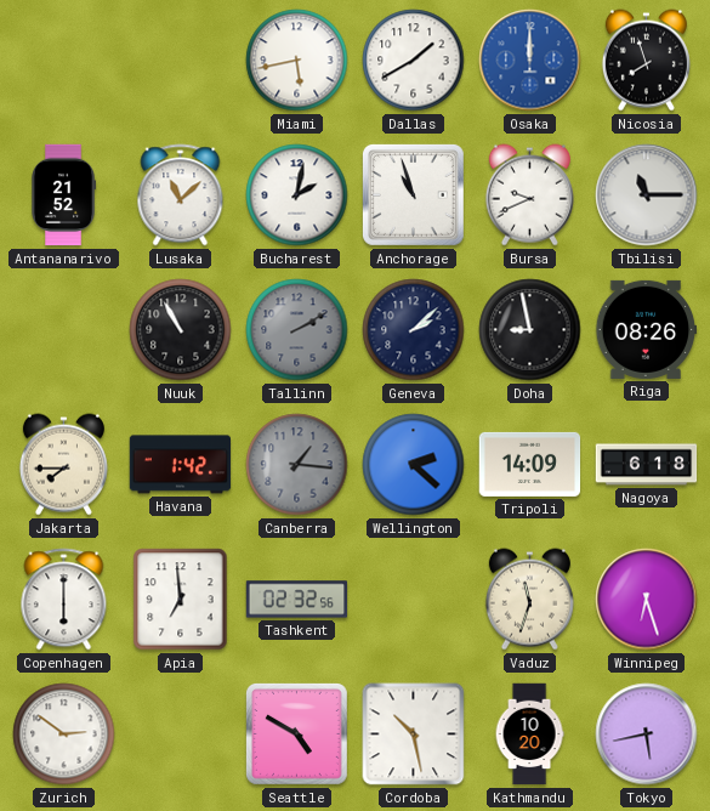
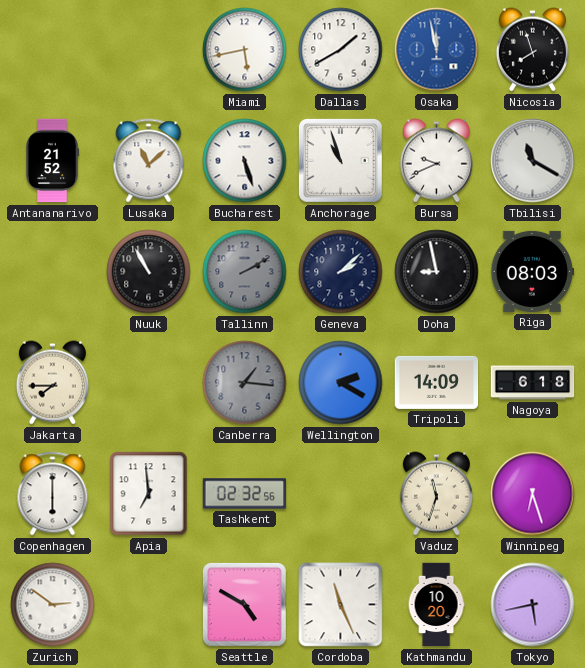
Osaka: 12:00 -> 11:58 (437, 50)
Bucharest: 2:02 -> 5:27 (245, 161)
Tbilisi: 11:15 -> 11:20 (533, 161)
Riga: 08:26 -> 08:03 (533, 271)
Havana: 1:42 -> none (181, 465)
Wellington: 2:22 -> 2:20 (341, 383)
Cordoba: 10:28 -> 11:26 (341, 605)
